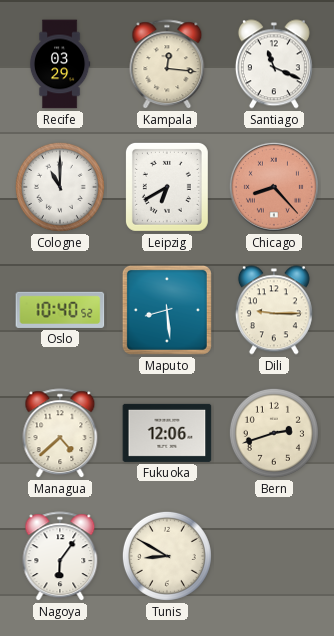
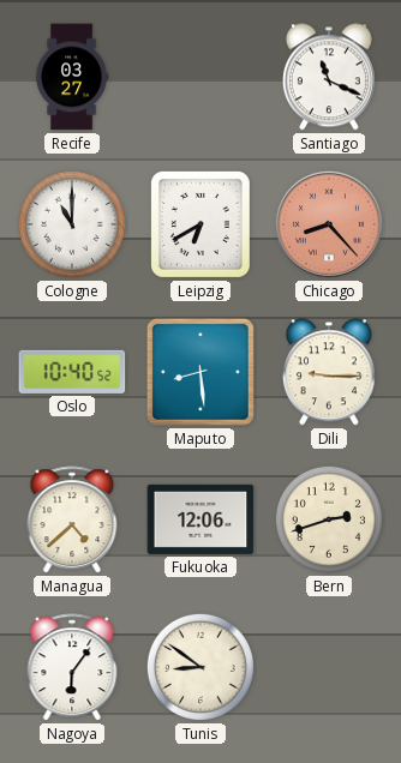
Recife: 03:29 -> 03:27 (72, 77)
Kampala: 12:16 -> none (167, 65)
Tunis: 8:50 -> 8:51 (200, 667)
